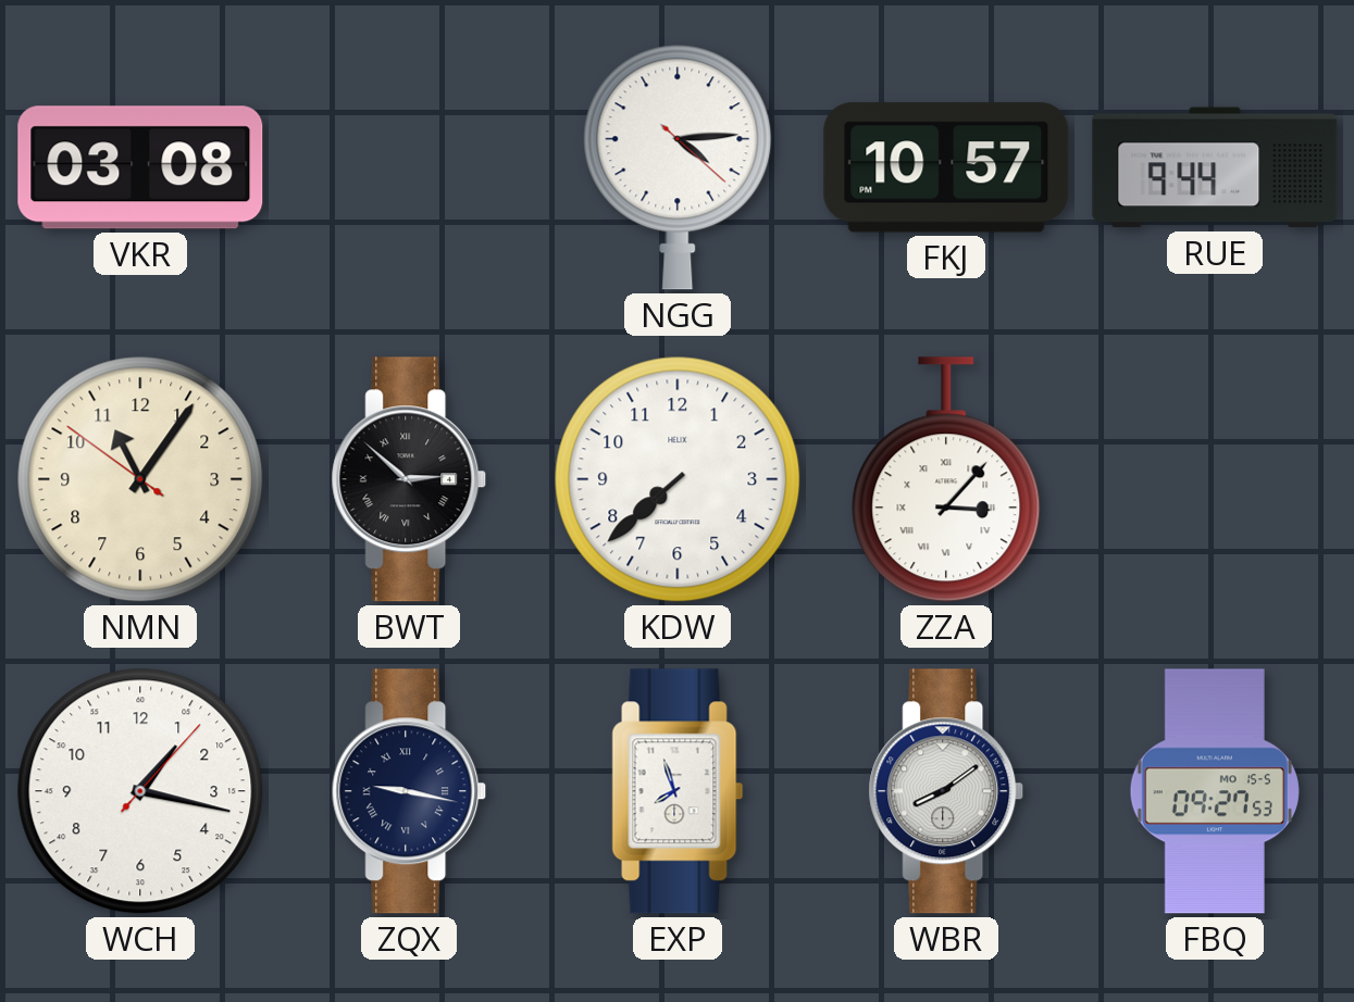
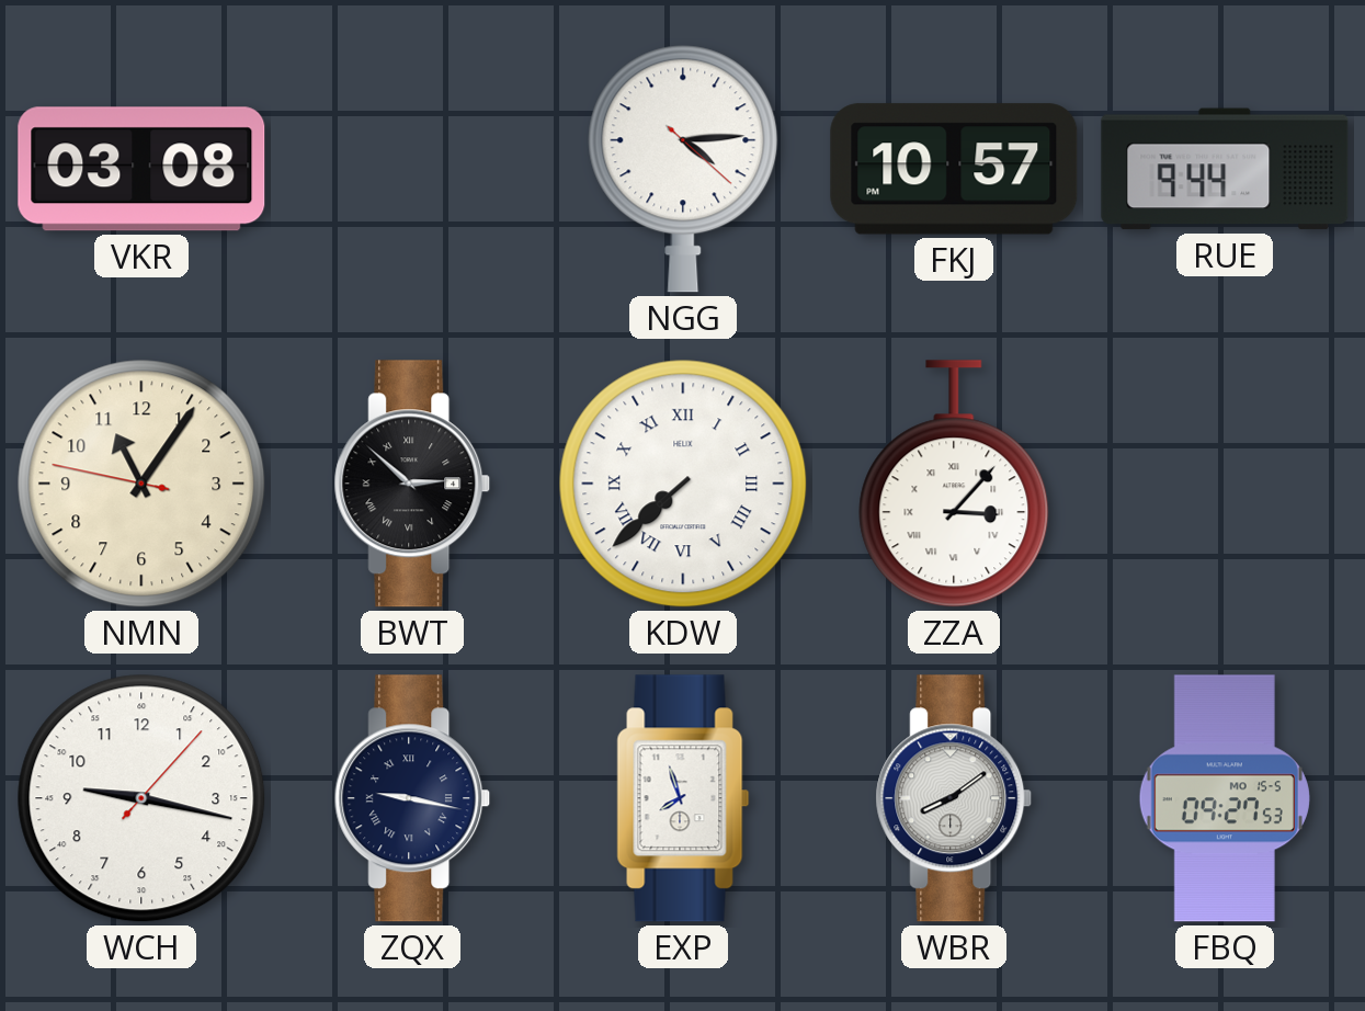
NMN: 11:05:51 -> 11:05:47 (141, 484)
KDW numerals: Arabic -> Roman (683, 484)
WCH: 1:17 -> 9:17 (141, 798)
